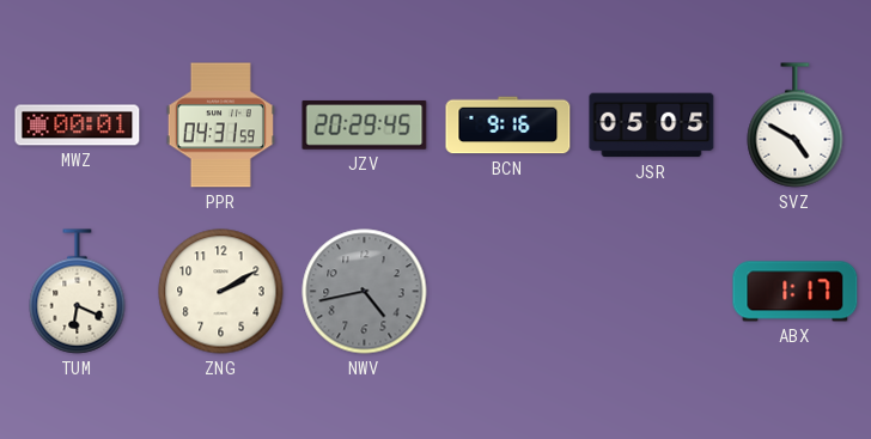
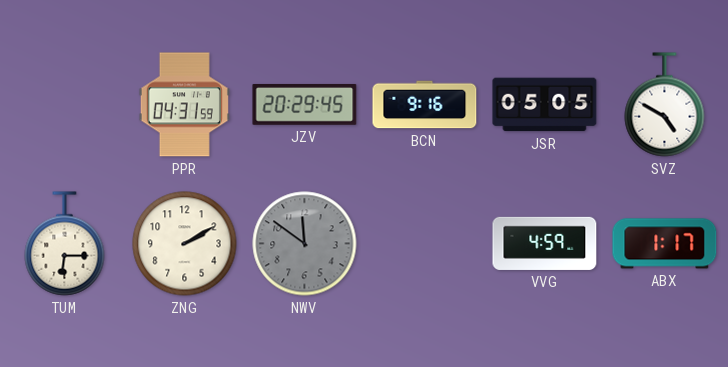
MWZ: 00:01 -> none (78, 126)
TUM: 6:19 -> 6:15 (65, 244)
NWV: 4:43 -> 11:51 (305, 244)
VVG: none -> 4:59 (545, 243)
